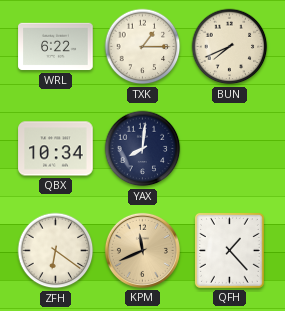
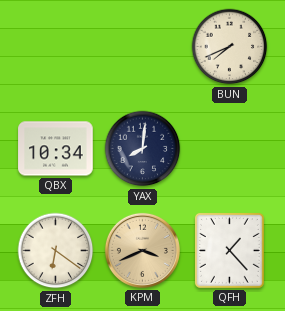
WRL: 6:22 -> none (56, 47)
TXK: 1:15 -> none (143, 47)
KPM: 11:41 -> 3:41 (142, 250)
